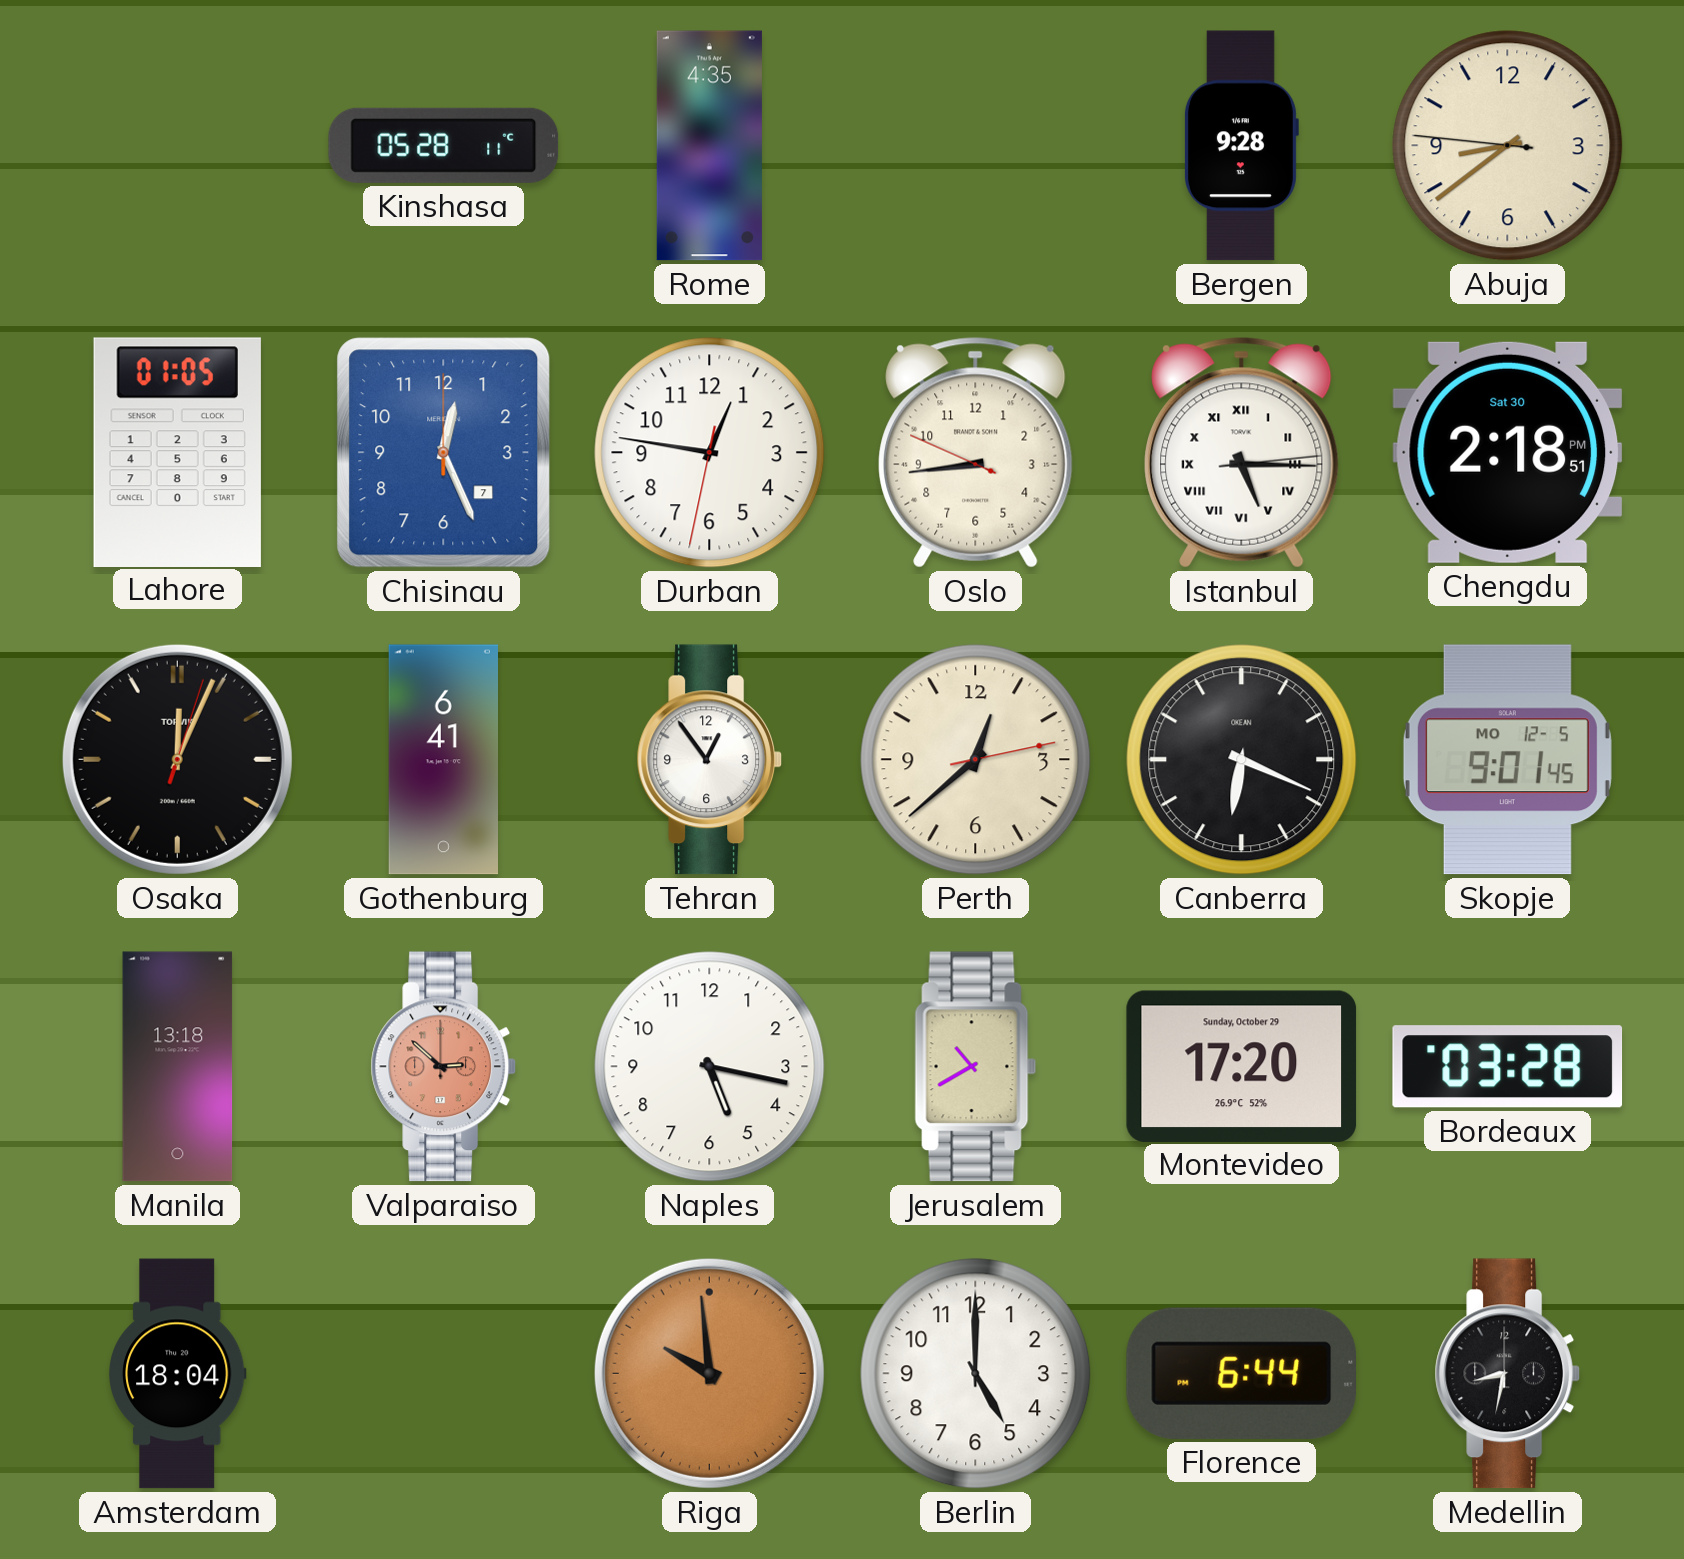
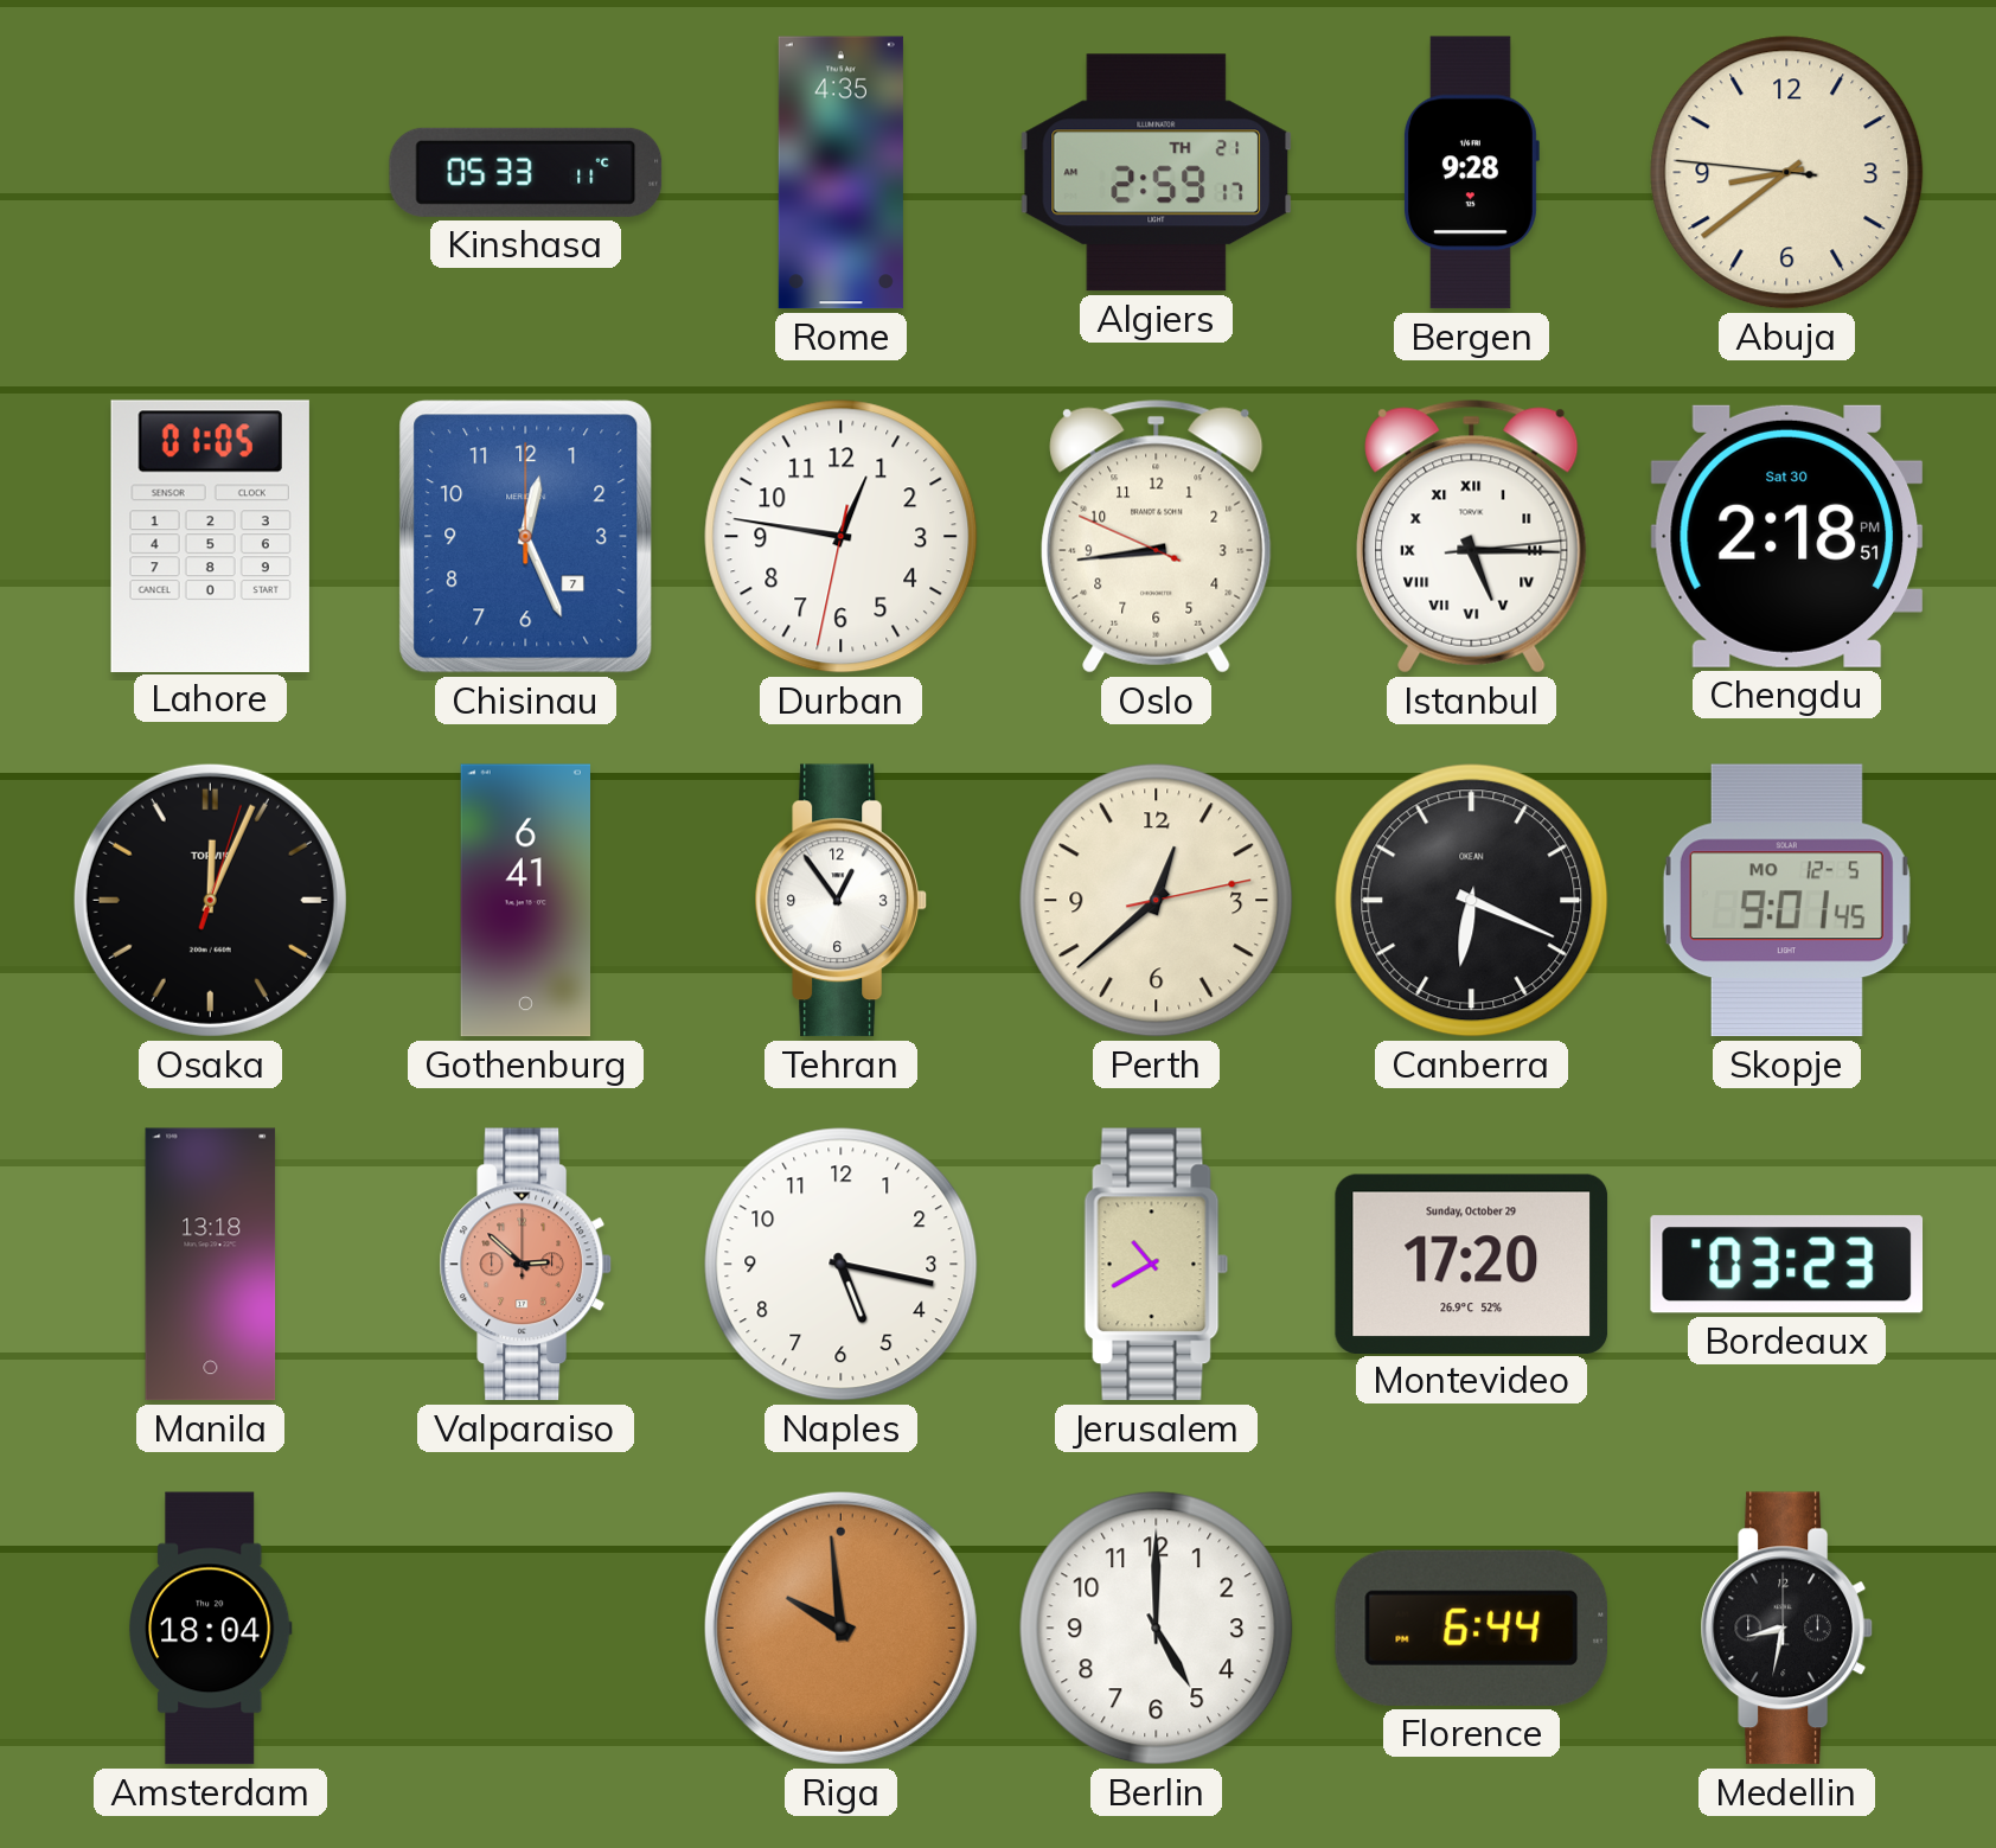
Kinshasa: 05:28 -> 05:33 (526, 172)
Algiers: none -> 2:59 (1157, 173)
Bordeaux: 03:28 -> 03:23 (1787, 1265)
